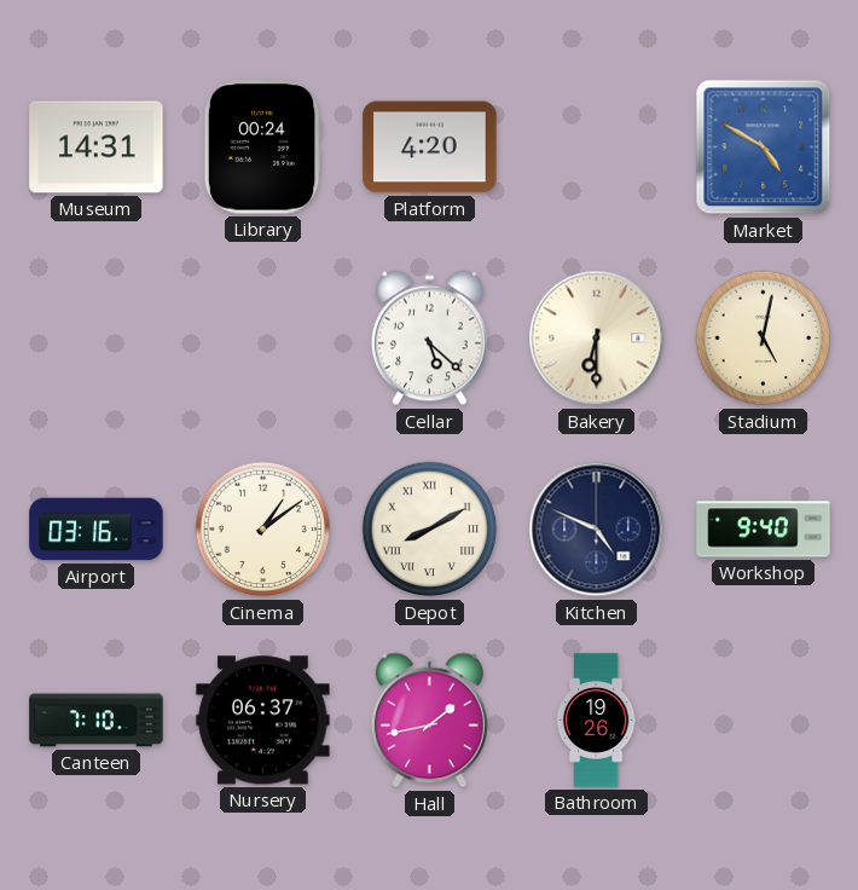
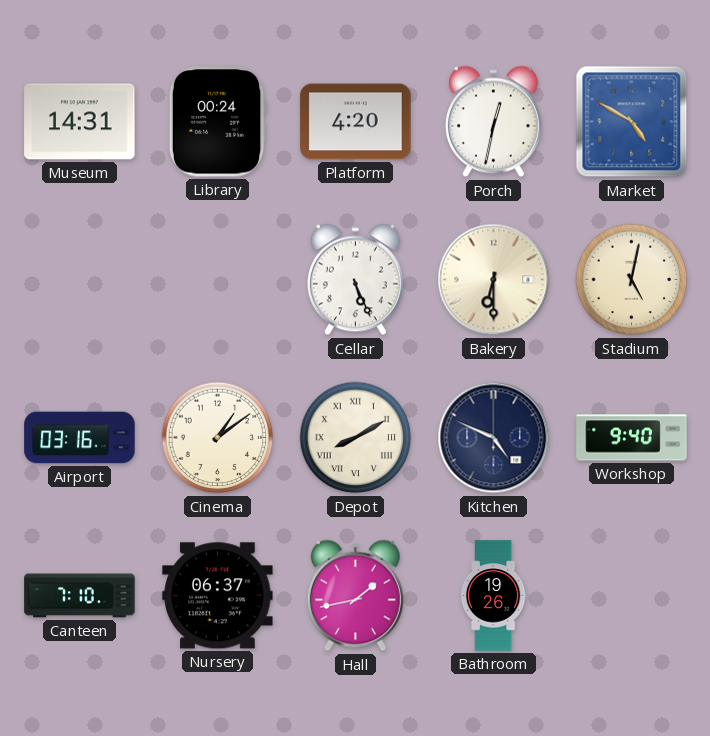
Porch: none -> 12:32 (493, 122)
Cellar: 5:22 -> 5:26 (355, 280)
